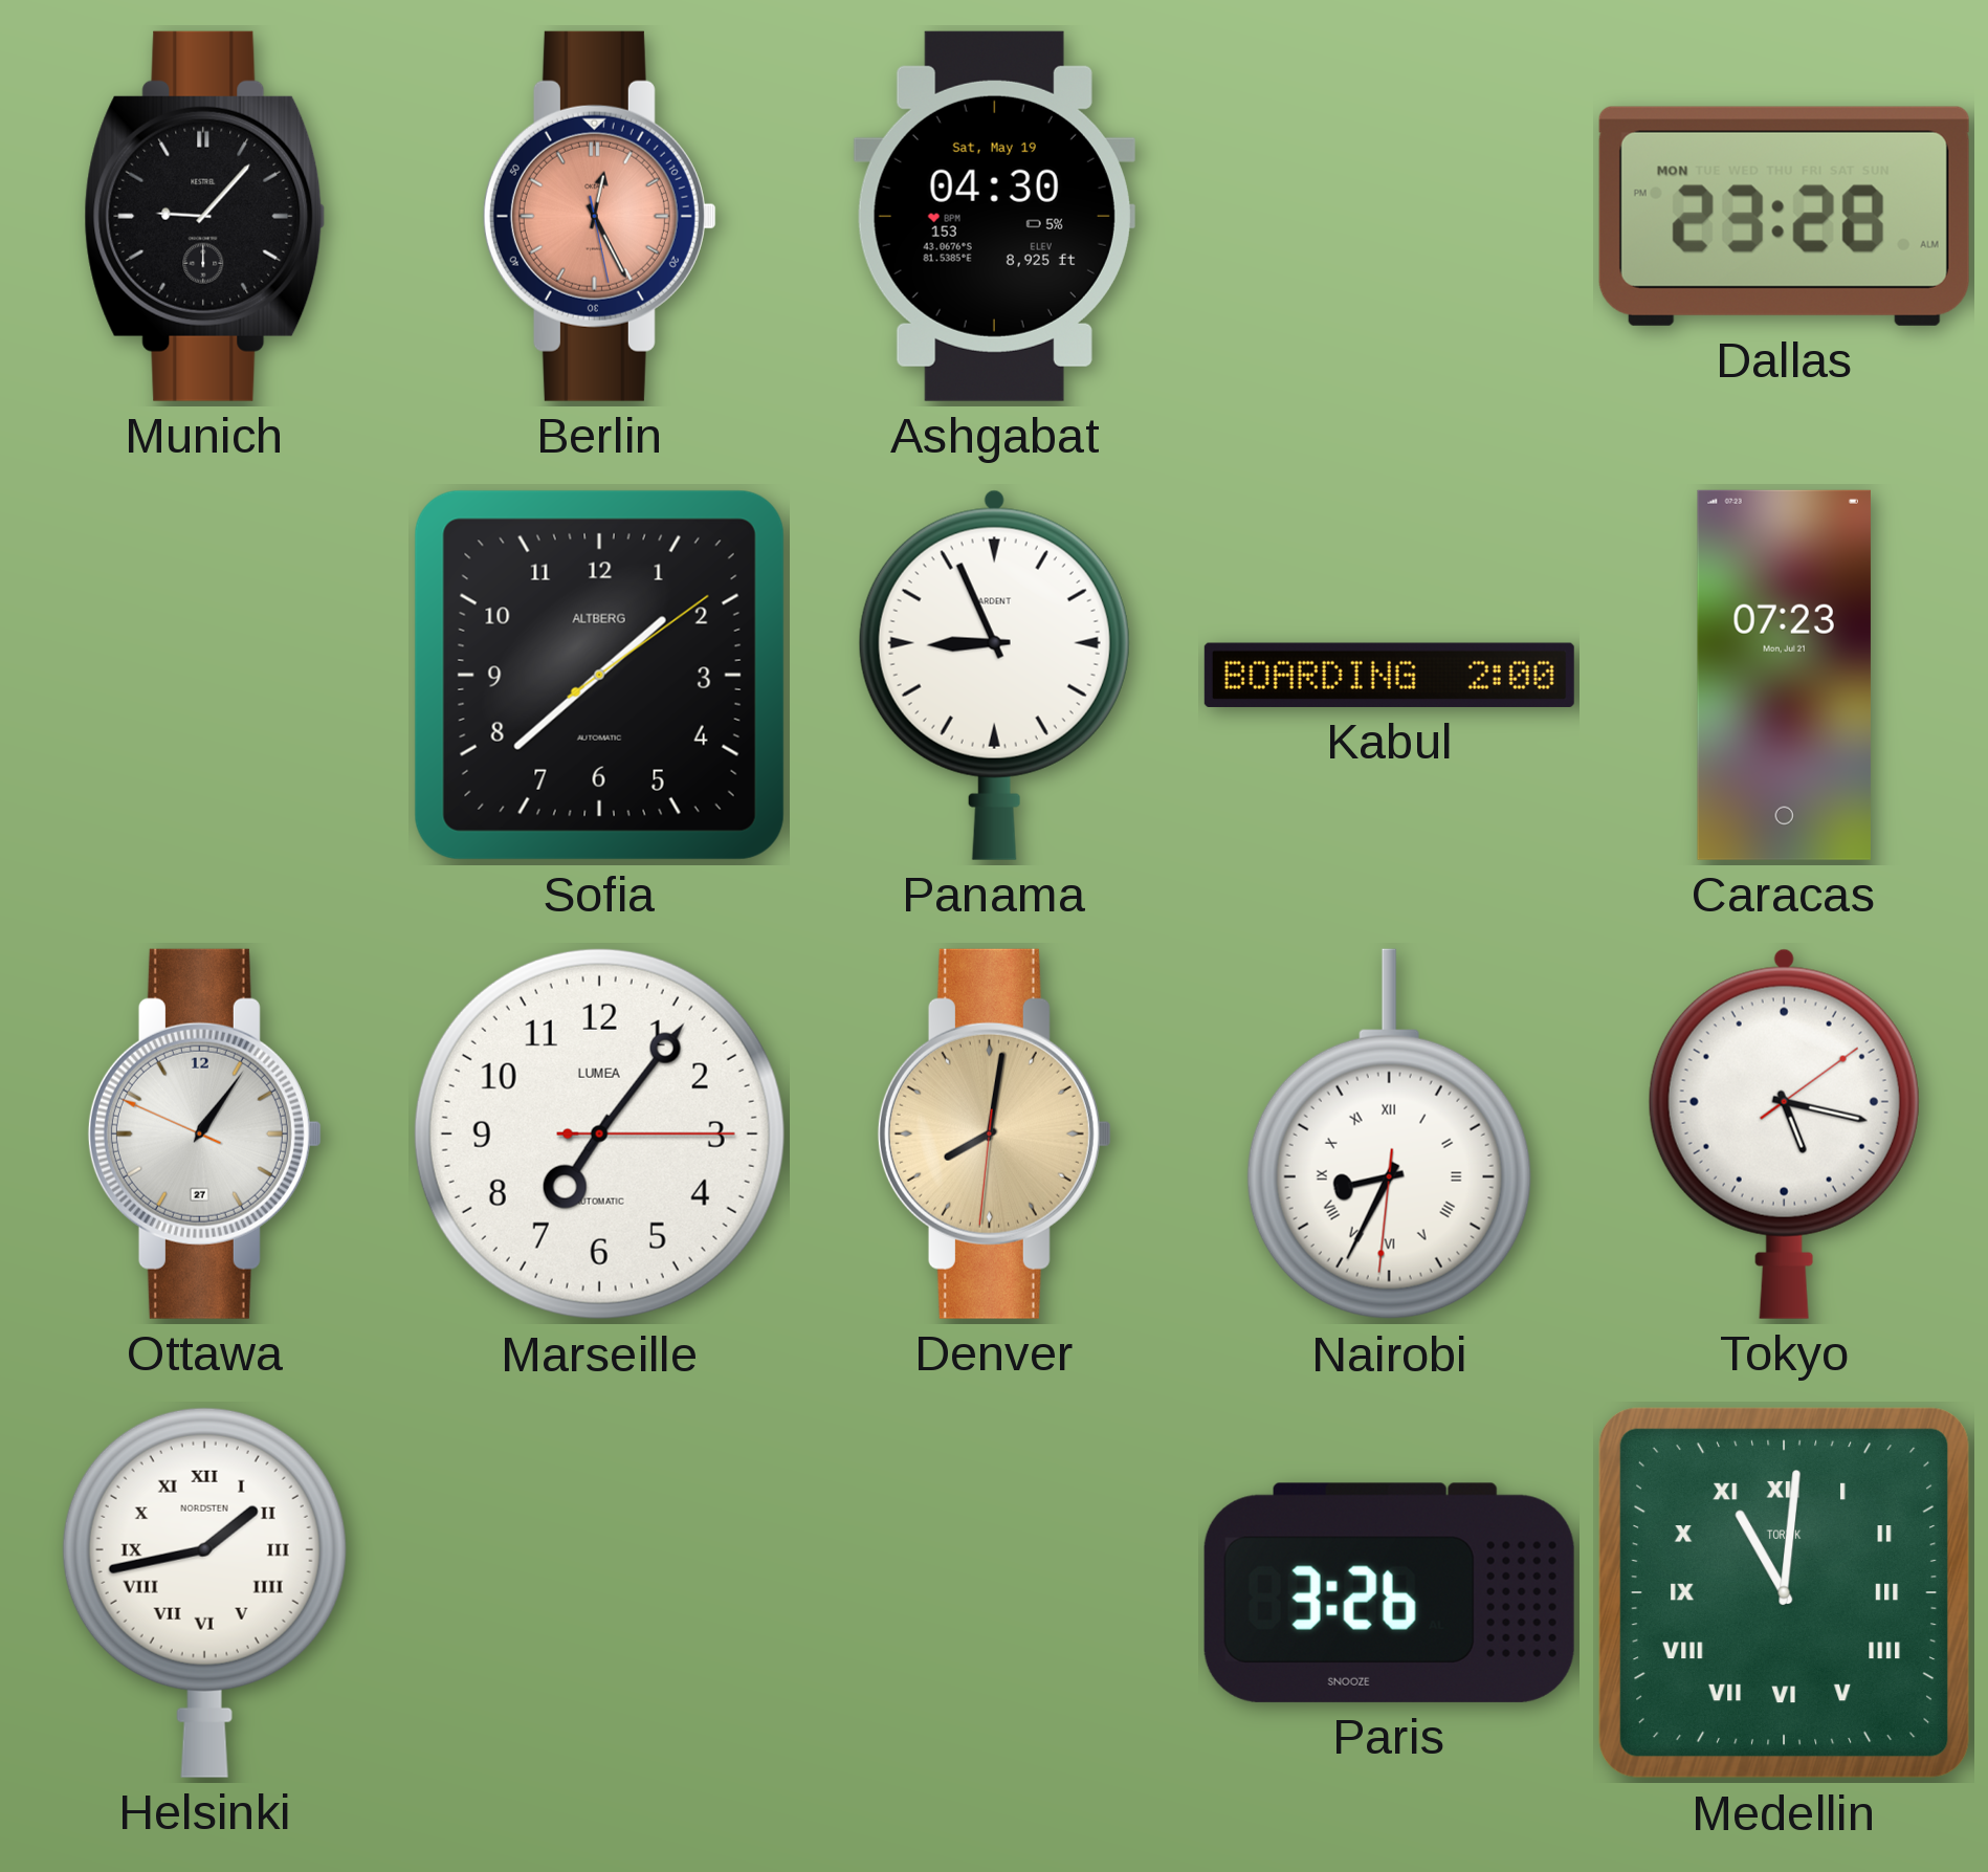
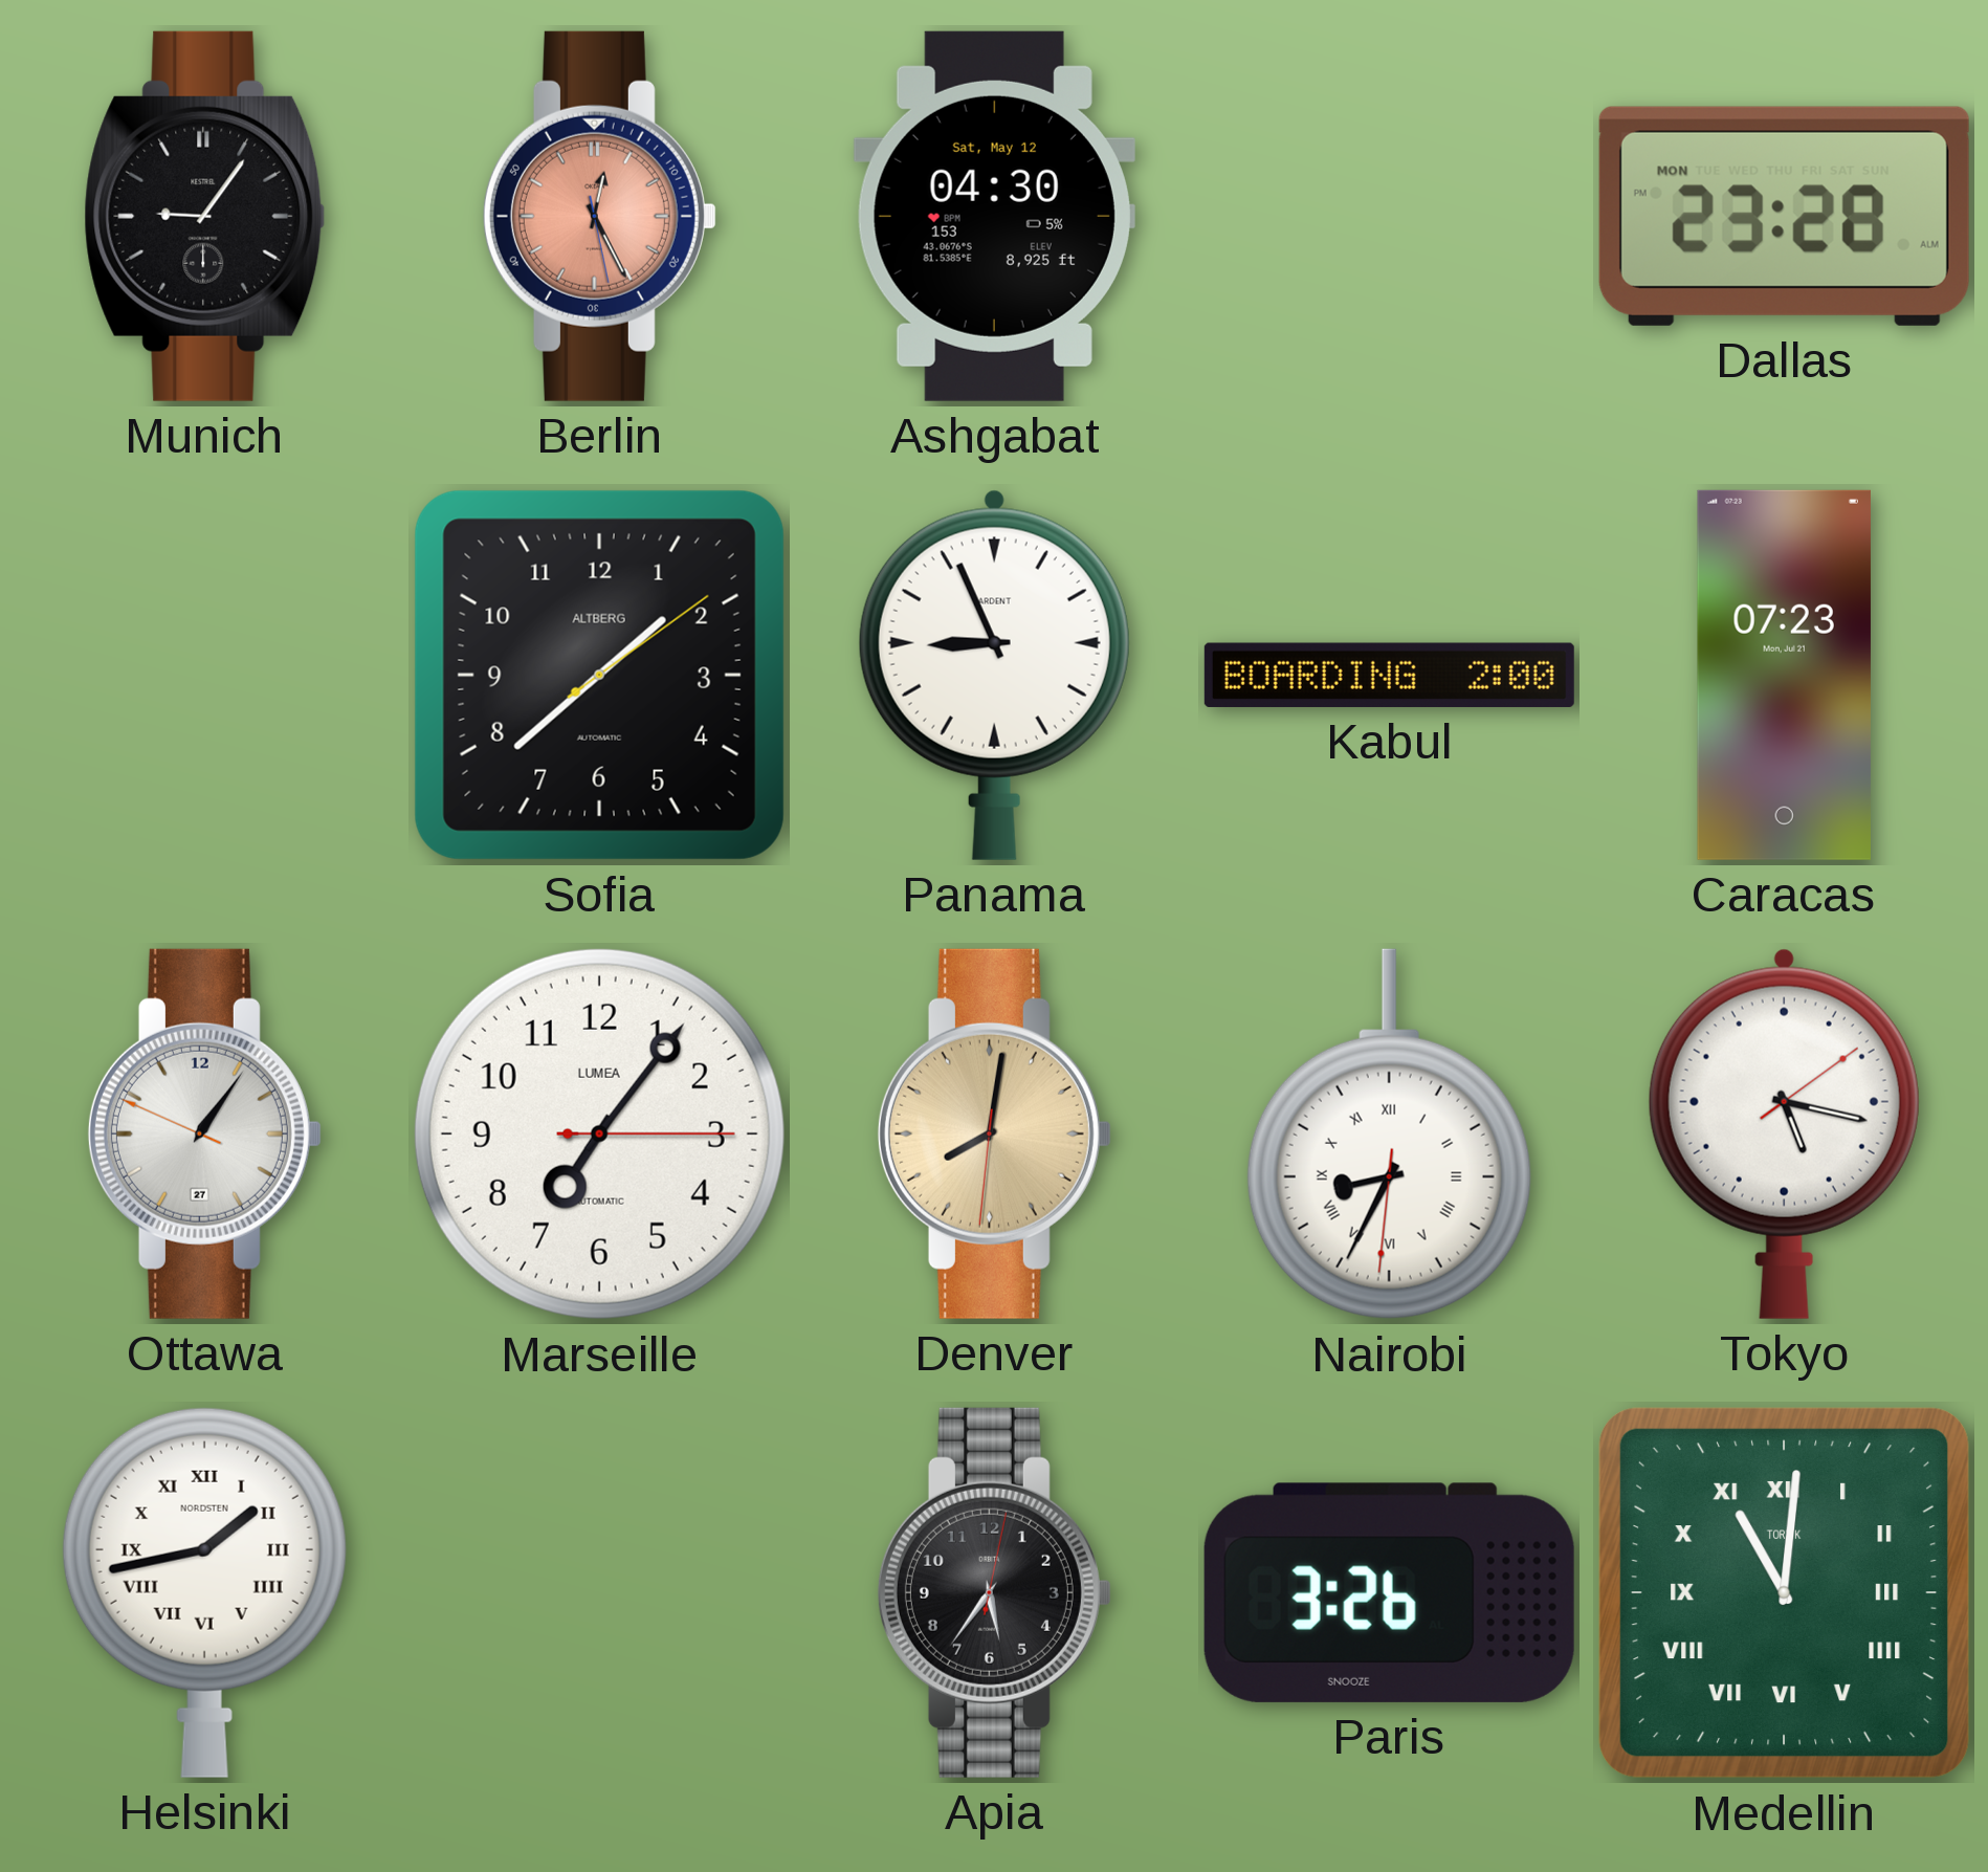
Munich: 9:07 -> 9:06 (205, 216)
Ashgabat date: Sat, May 19 -> Sat, May 12 (994, 216)
Apia: none -> 5:36 (994, 1592)
